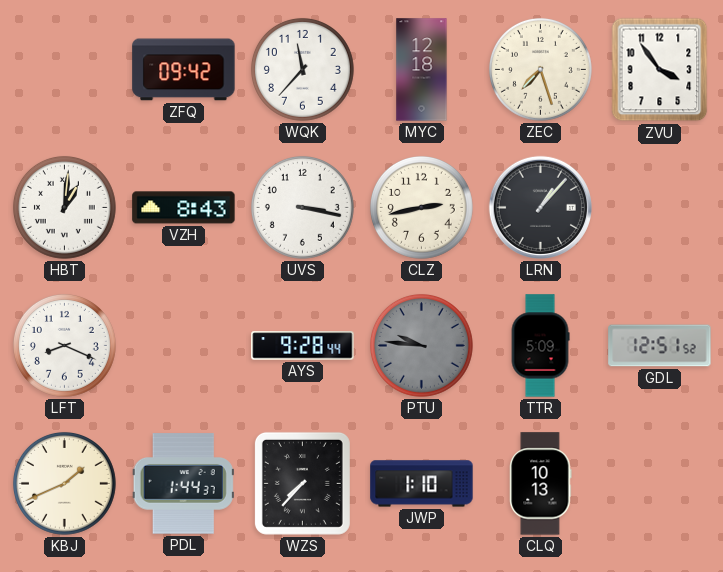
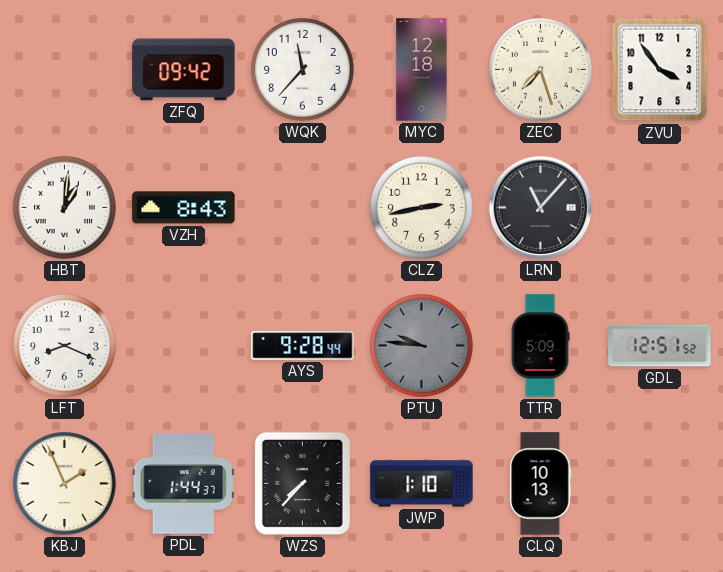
UVS: 3:17 -> none (302, 207)
LRN: 1:07 -> 11:07 (540, 207)
KBJ: 1:41 -> 1:56 (64, 483)
